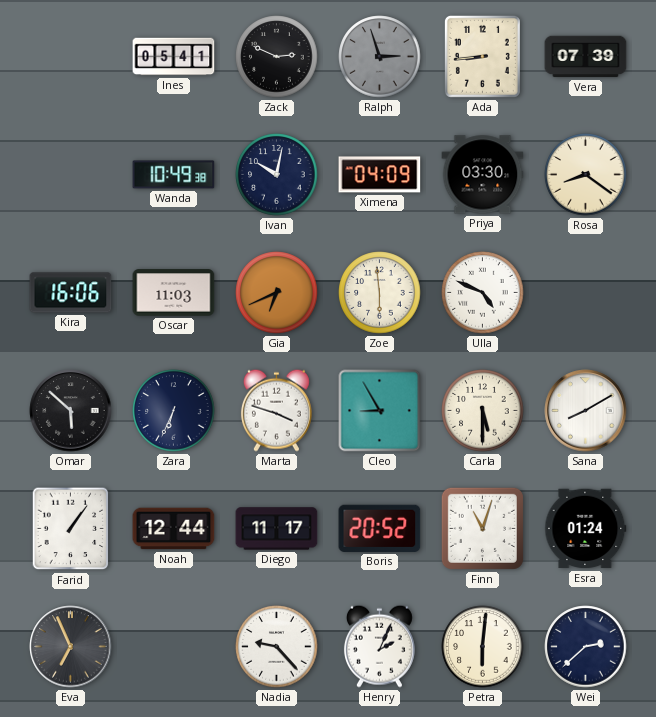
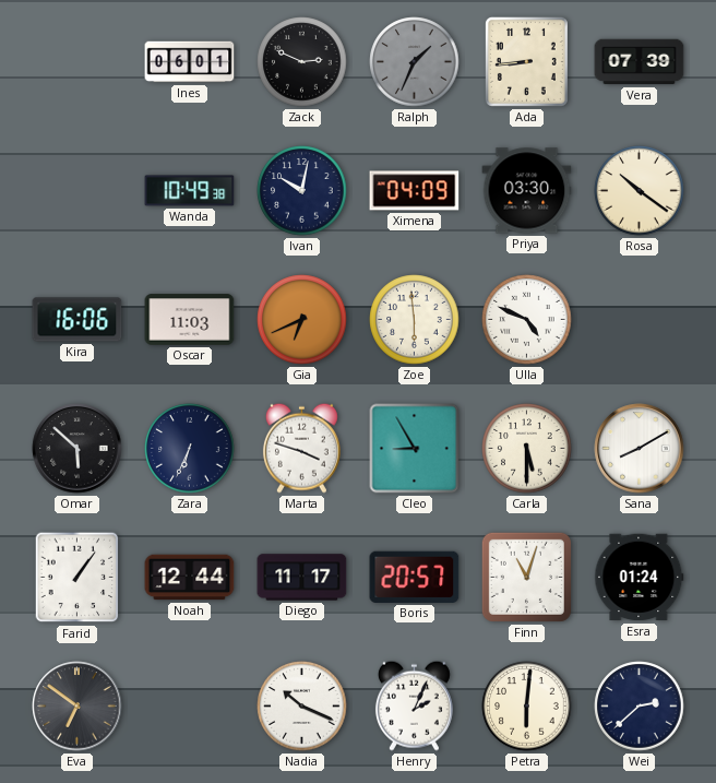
Ines: 05:41 -> 06:01 (190, 62)
Ralph: 2:57 -> 1:34 (415, 62)
Rosa: 8:21 -> 10:21 (640, 191)
Boris: 20:52 -> 20:57 (415, 577)
Eva: 6:56 -> 6:51 (77, 707)
Nadia: 9:23 -> 10:19 (302, 707)
